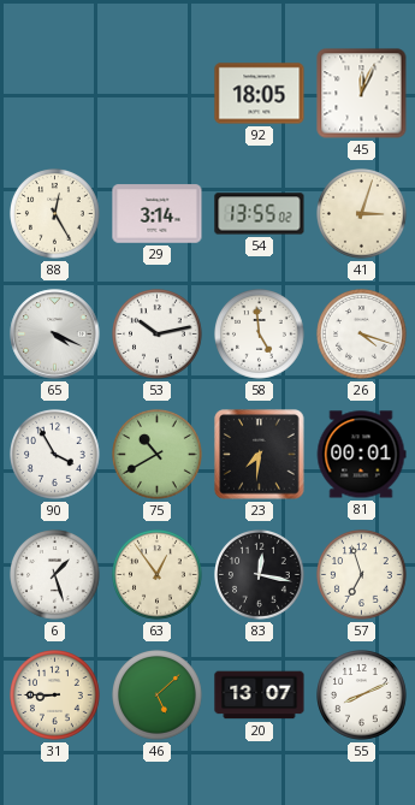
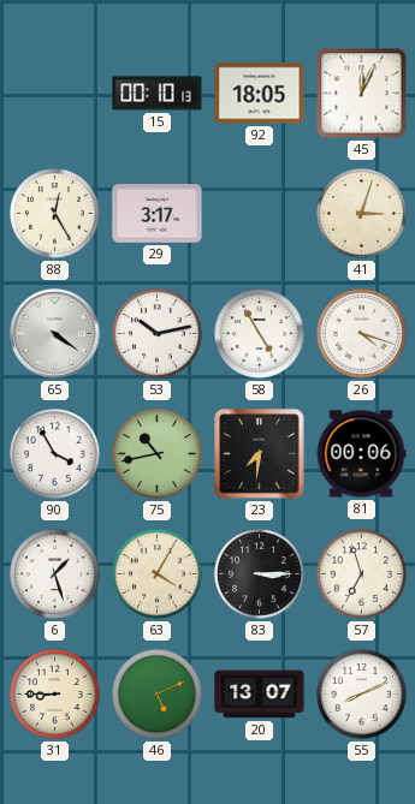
15: none -> 00:10 (158, 94)
29: 3:14 -> 3:17 (158, 214)
54: 13:55 -> none (260, 214)
65: 4:19 -> 4:21 (55, 334)
58: 4:59 -> 4:55 (260, 334)
75: 10:40 -> 10:43 (158, 454)
81: 00:01 -> 00:06 (361, 454)
63: 12:54 -> 4:05 (158, 574)
83: 12:17 -> 3:15 (260, 574)
46: 5:08 -> 5:11 (158, 695)
